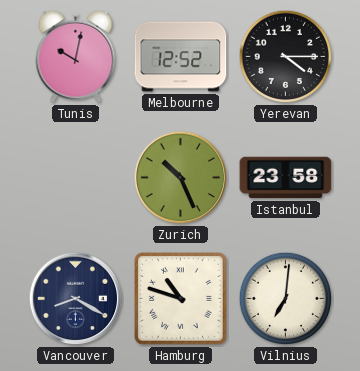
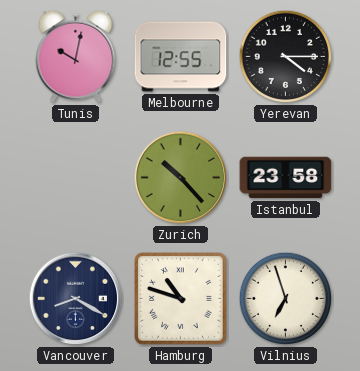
Melbourne: 12:52 -> 12:55 (181, 57)
Zurich: 10:26 -> 10:23 (181, 178)
Vilnius: 7:01 -> 6:57 (286, 299)
